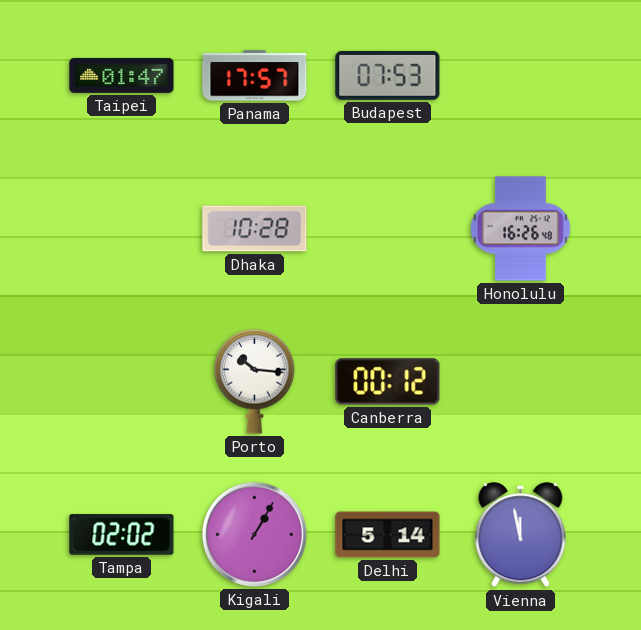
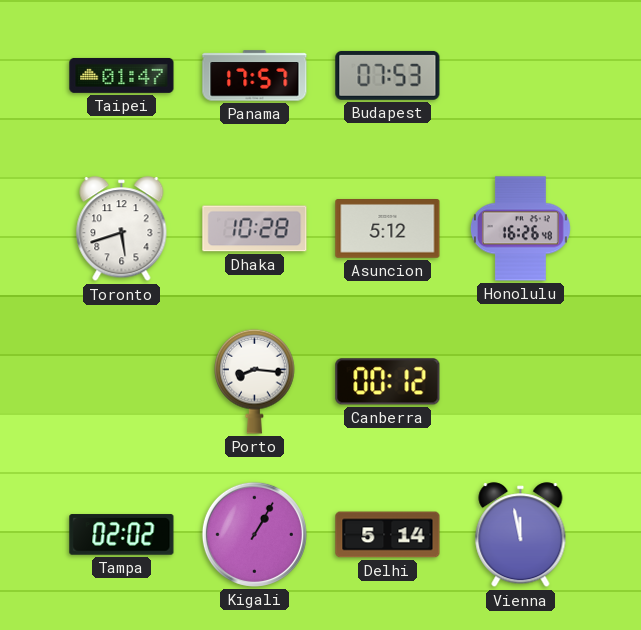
Toronto: none -> 5:42 (122, 229)
Asuncion: none -> 5:12 (388, 229)
Porto: 10:16 -> 8:16 (255, 381)
